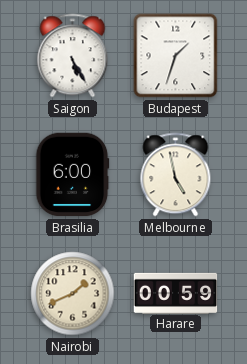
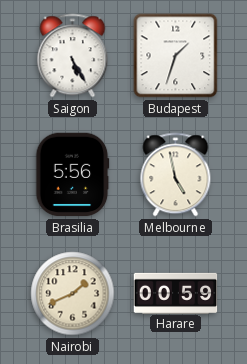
Brasilia: 6:00 -> 5:56 (72, 175)
